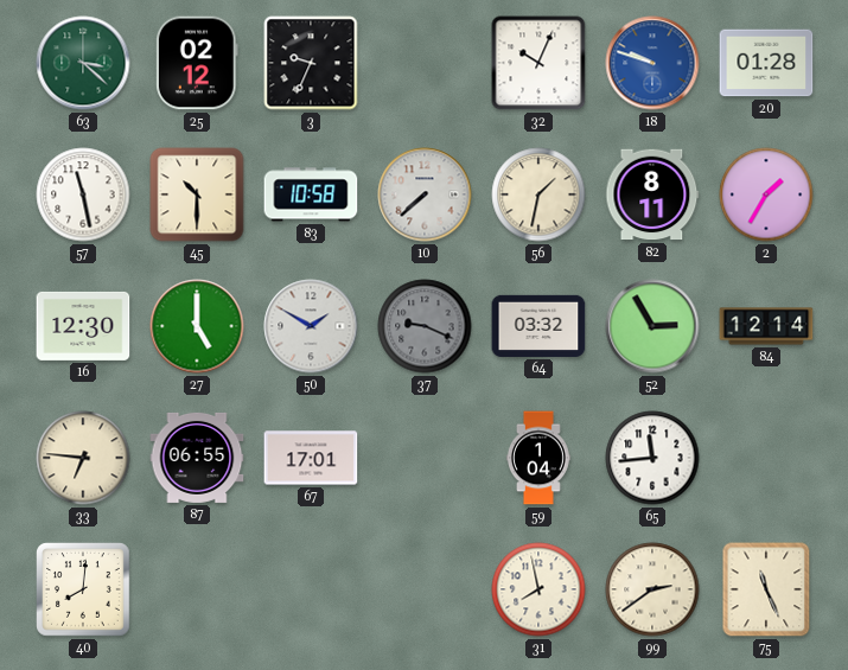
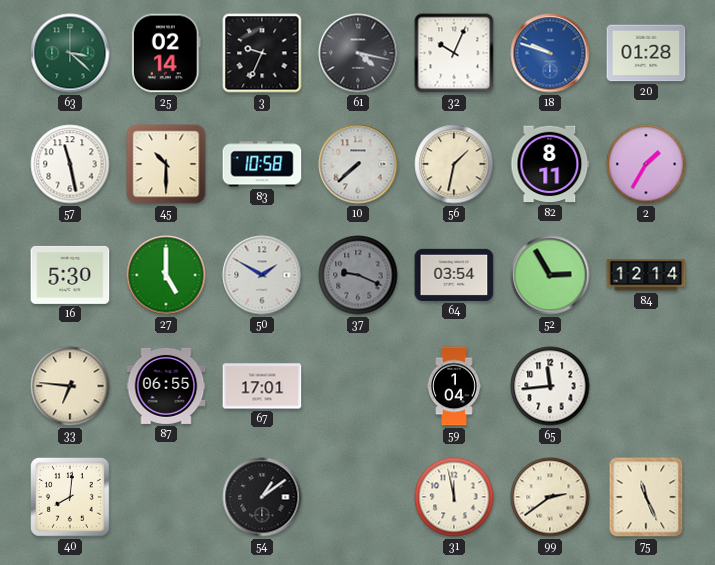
25: 02:12 -> 02:14 (166, 53)
61: none -> 4:17 (358, 53)
16: 12:30 -> 5:30 (70, 275)
64: 03:32 -> 03:54 (454, 275)
54: none -> 1:09 (262, 497)
31: 7:58 -> 11:58 (454, 497)
